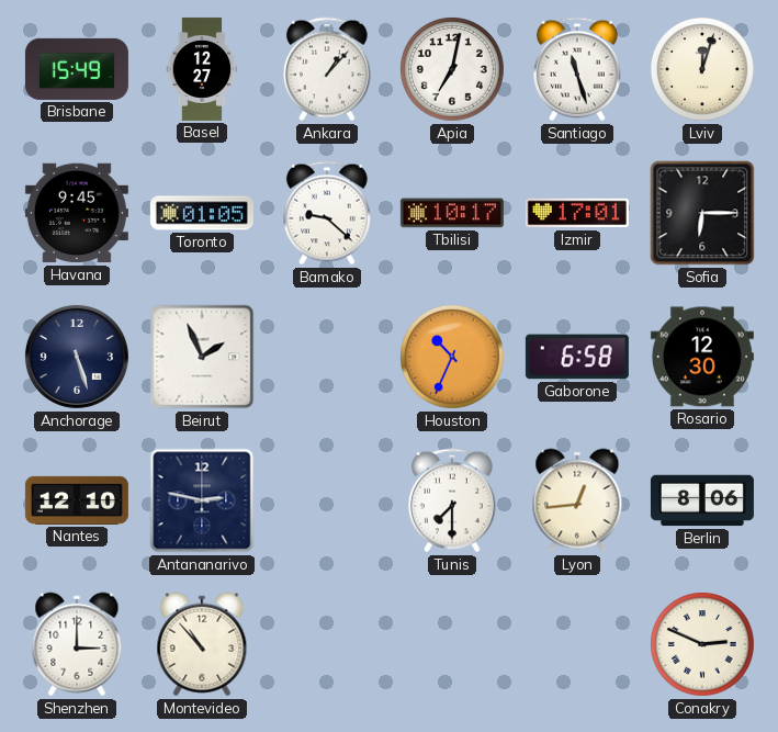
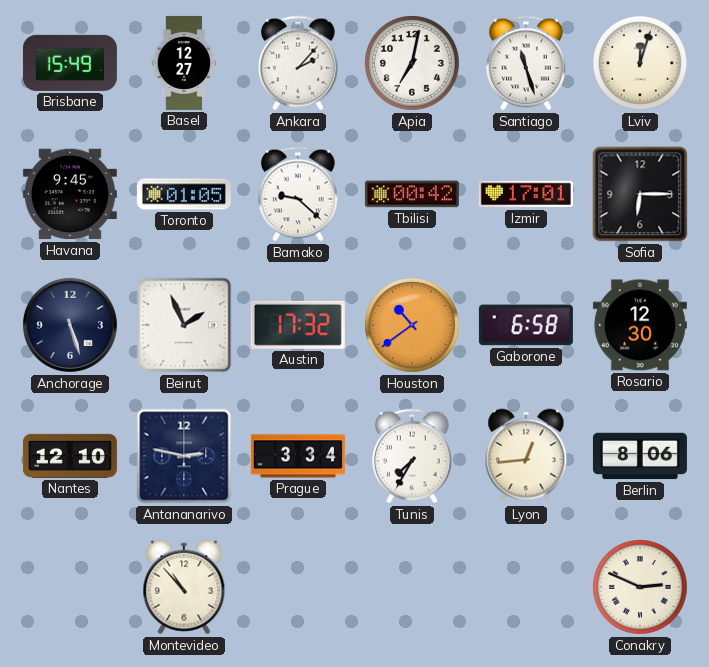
Ankara: 1:07 -> 2:07 (299, 63)
Tbilisi: 10:17 -> 00:42 (412, 194)
Austin: none -> 17:32 (298, 325)
Houston: 10:34 -> 10:39 (413, 326)
Prague: none -> 3:34 (298, 456)
Tunis: 7:30 -> 7:35 (413, 456)
Shenzhen: 3:00 -> none (77, 644)
